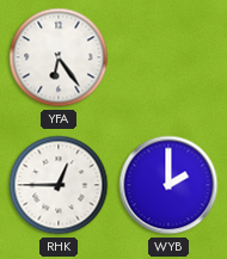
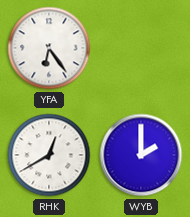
RHK: 12:45 -> 12:40 (49, 155)
